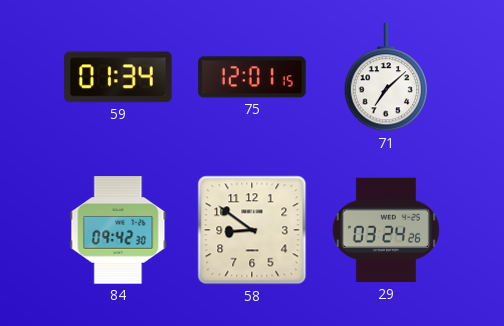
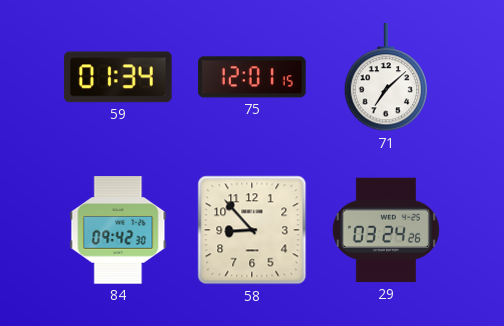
58: 8:51 -> 8:53 (252, 230)
